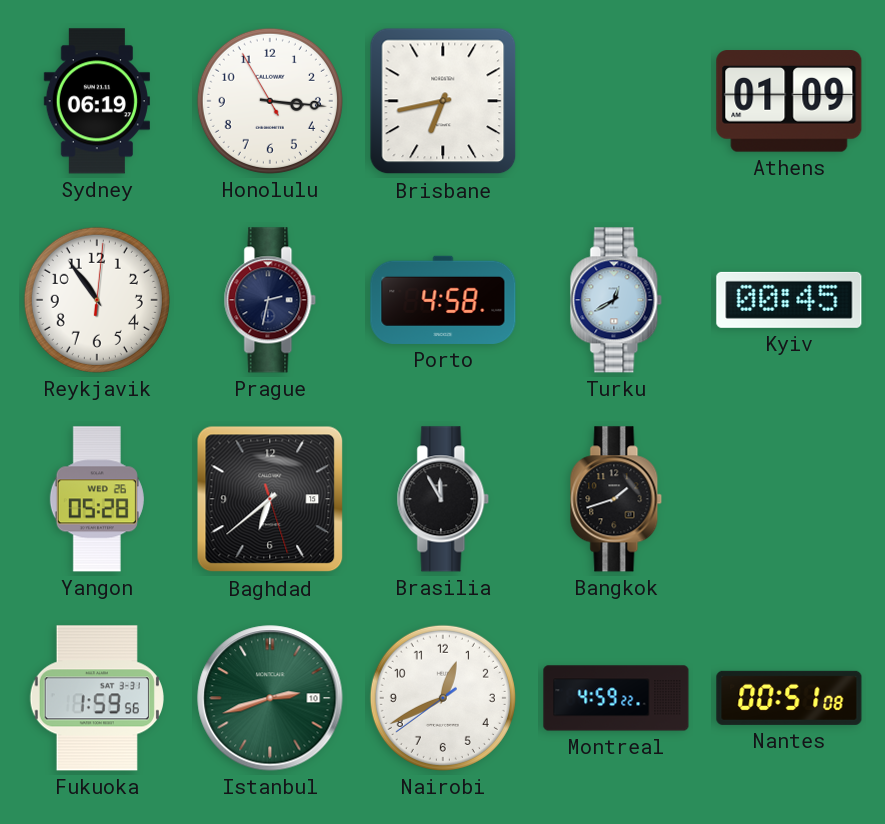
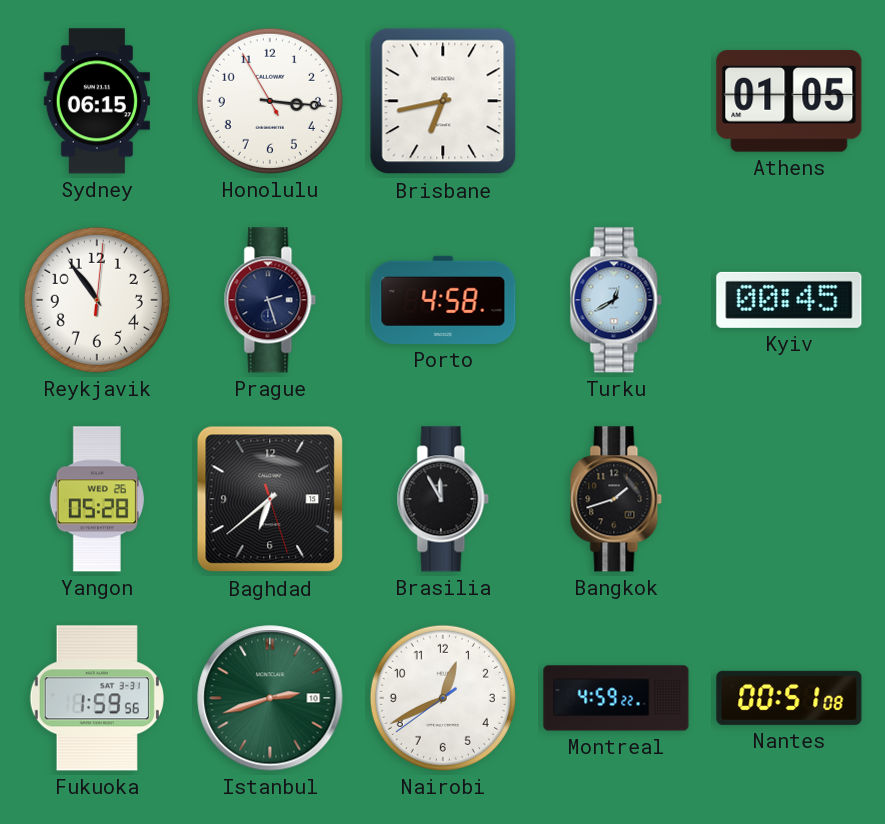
Sydney: 06:19 -> 06:15 (97, 101)
Athens: 01:09 -> 01:05 (789, 101)
Prague: 2:32 -> 2:27 (270, 300)
